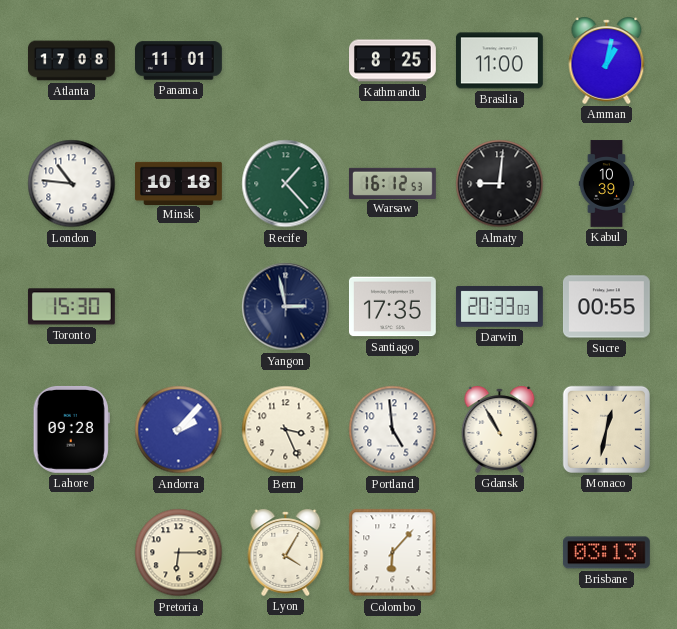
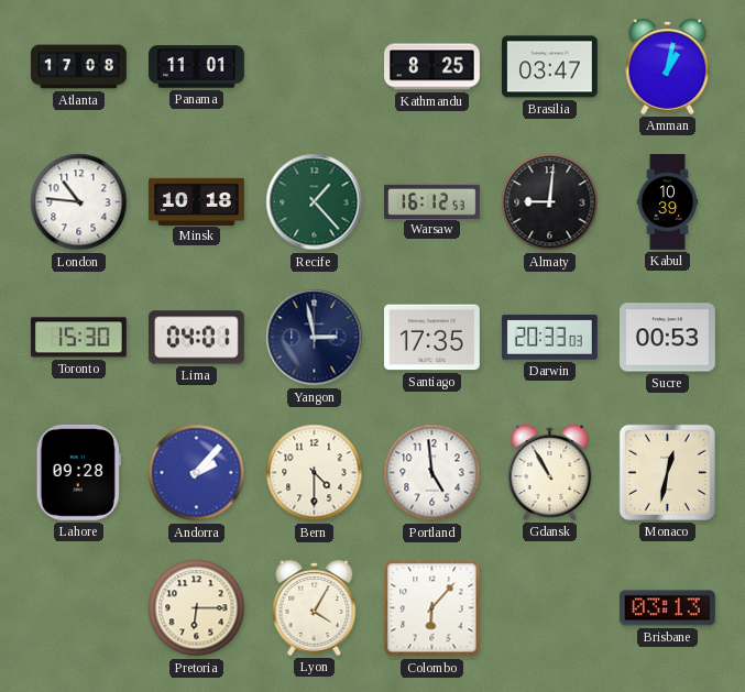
Brasilia: 11:00 -> 03:47 (549, 67)
Lima: none -> 04:01 (196, 338)
Sucre: 00:55 -> 00:53 (667, 338)
Bern: 3:26 -> 4:30 (315, 473)
